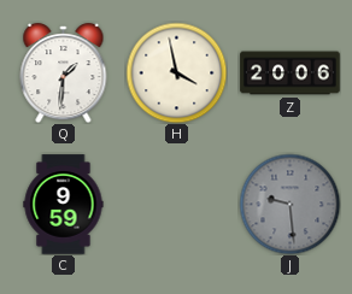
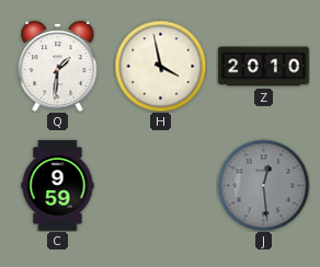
Z: 20:06 -> 20:10 (264, 67)
J: 9:29 -> 12:29 (263, 185)
